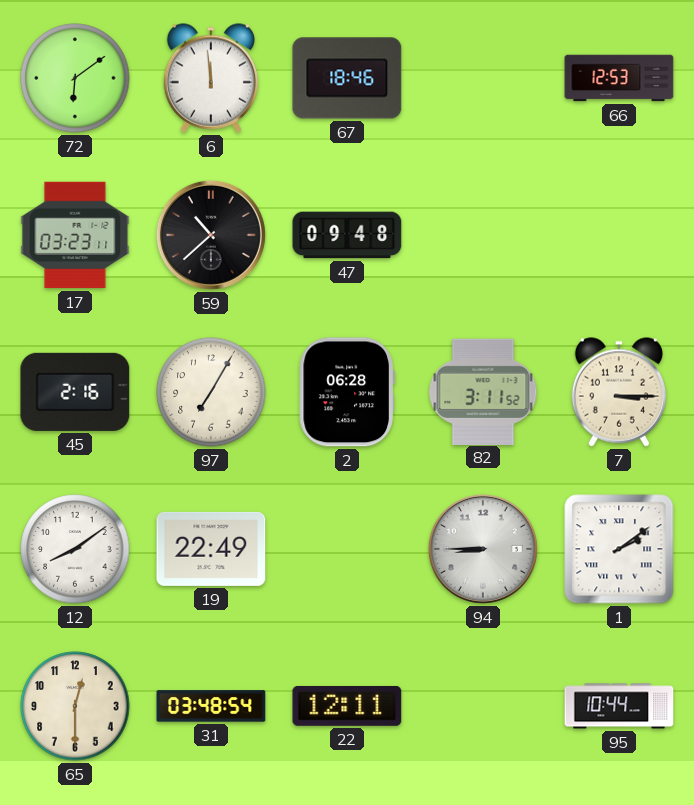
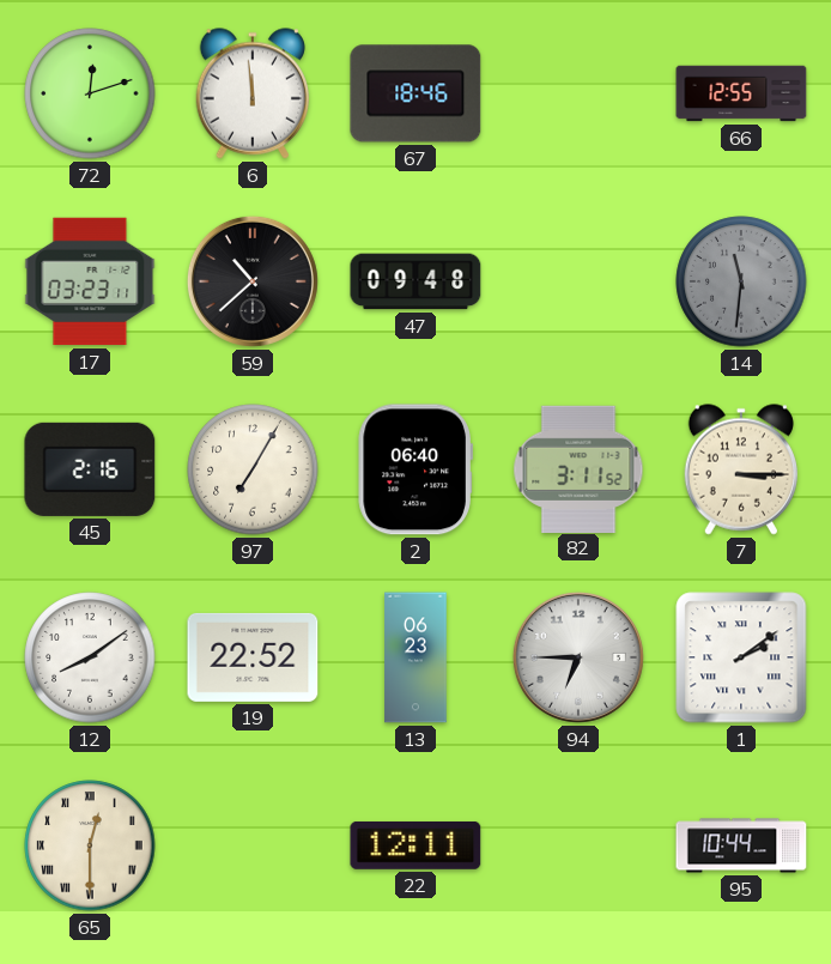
72: 6:09 -> 12:12 (90, 93)
66: 12:53 -> 12:55 (741, 93)
14: none -> 11:31 (741, 281)
2: 06:28 -> 06:40 (415, 469)
19: 22:49 -> 22:52 (253, 657)
13: none -> 06:23 (415, 657)
94: 8:45 -> 6:45 (578, 657)
65 numerals: Arabic -> Roman (90, 845)
31: 03:48 -> none (211, 706)
